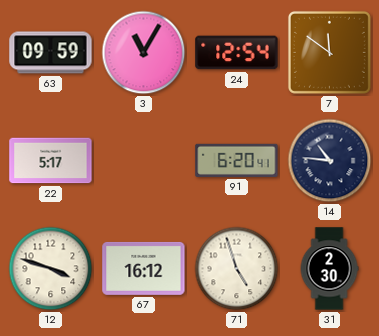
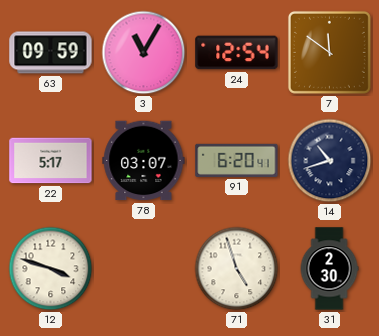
78: none -> 03:07 (144, 161)
14: 10:46 -> 10:42 (330, 161)
67: 16:12 -> none (144, 268)
